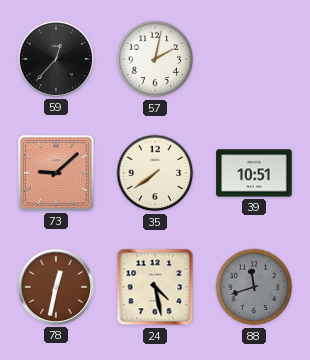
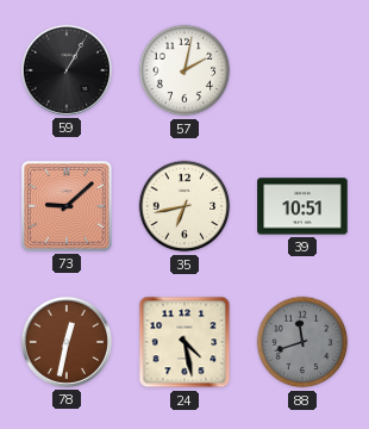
59: 12:37 -> 1:05 (67, 70)
35: 7:39 -> 6:43 (185, 206)
